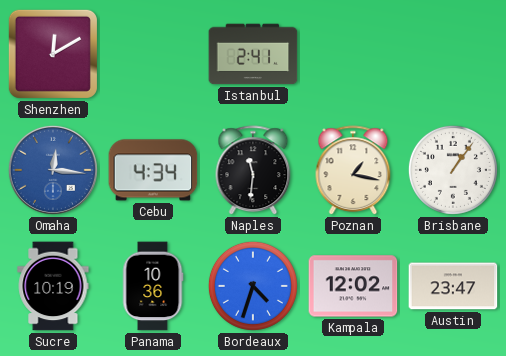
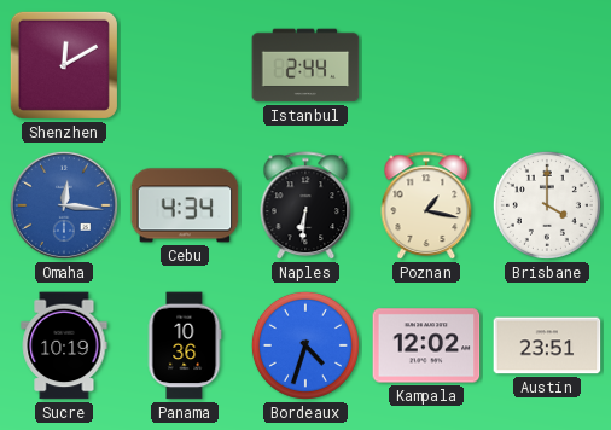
Istanbul: 2:41 -> 2:44 (305, 65)
Naples: 11:31 -> 6:31 (305, 207)
Brisbane: 1:06 -> 4:00 (547, 205)
Austin: 23:47 -> 23:51 (547, 345)
